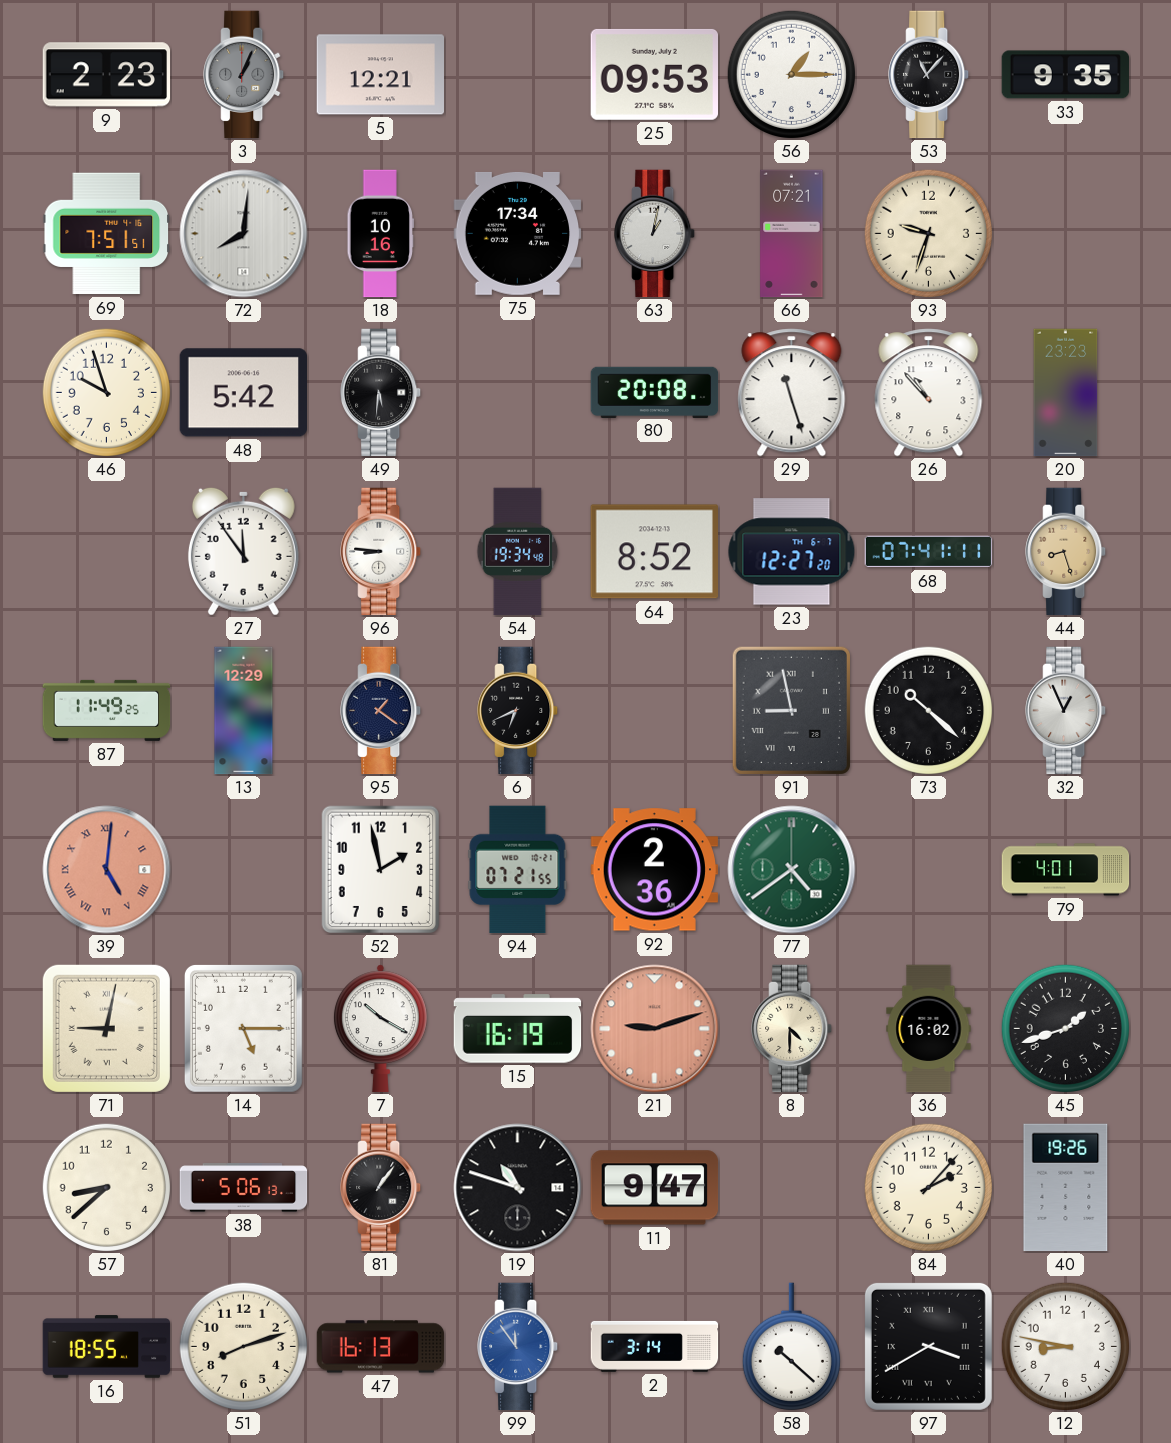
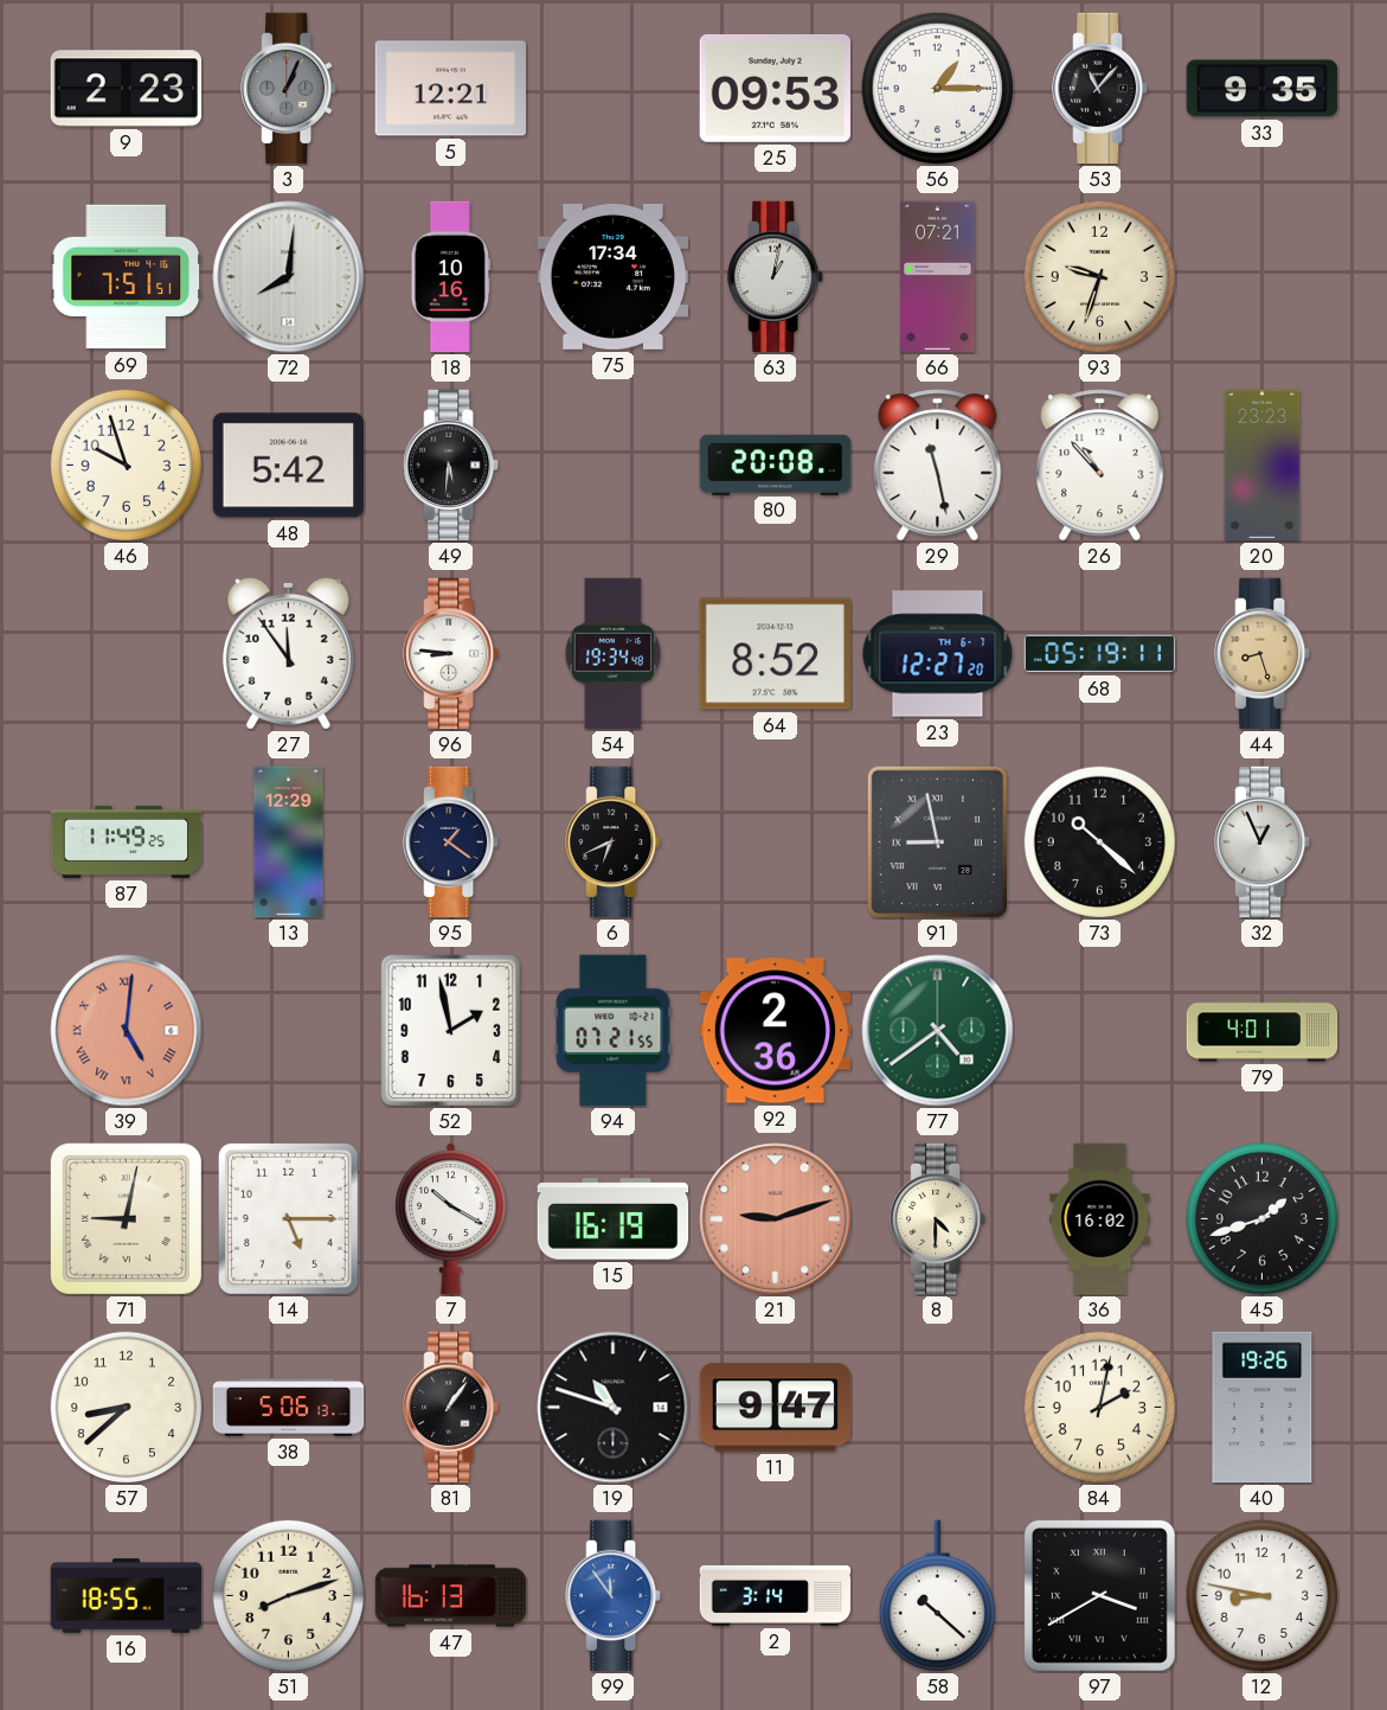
29: 11:27 -> 11:28 (938, 466)
68: 07:41 -> 05:19 (1100, 654)
84: 2:07 -> 2:02 (1099, 1407)
